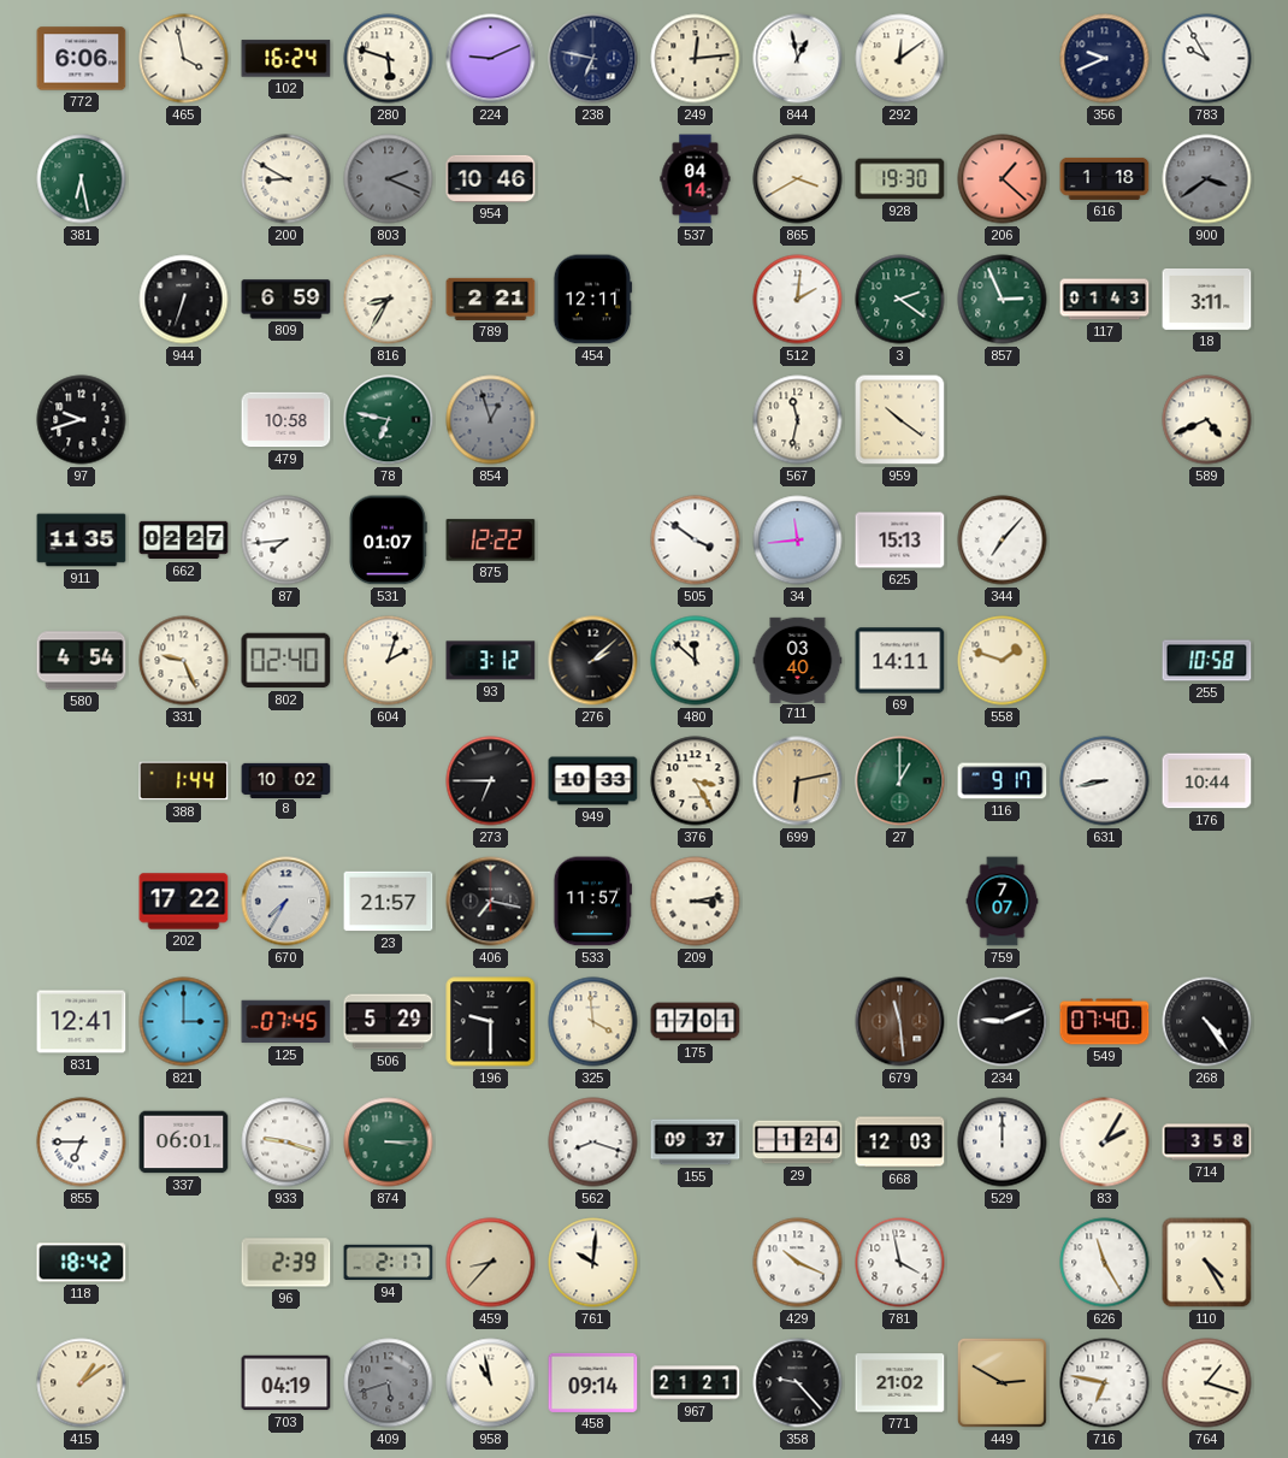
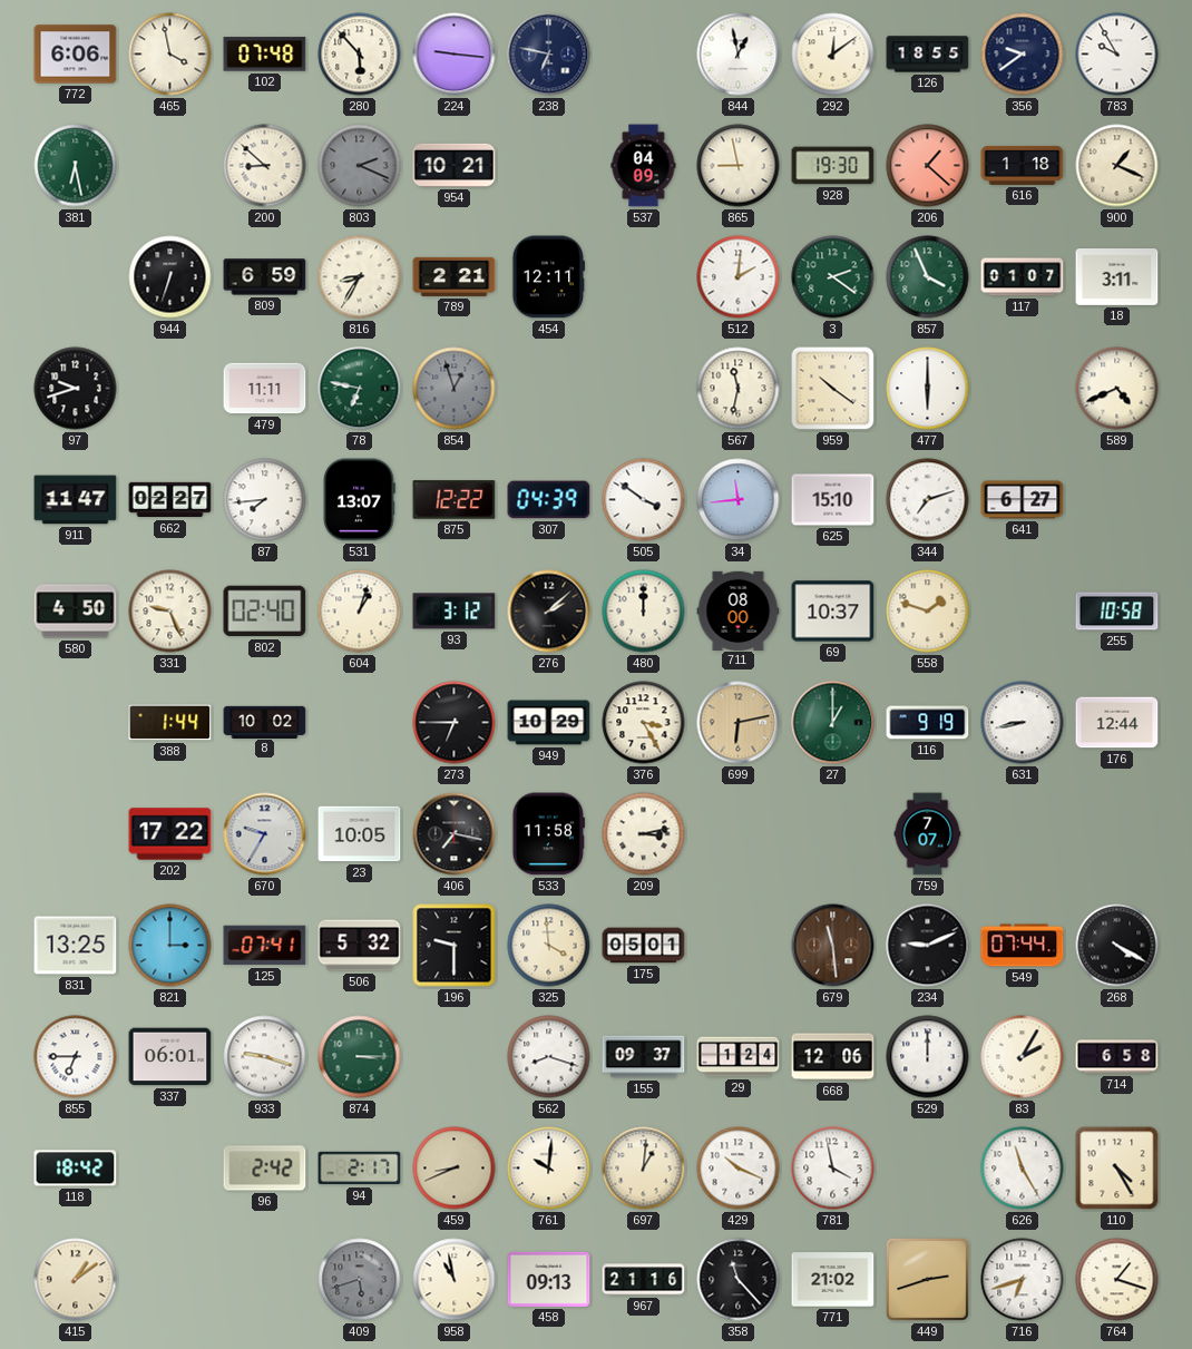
102: 16:24 -> 07:48 (265, 55)
280: 5:48 -> 5:53 (360, 55)
224: 9:11 -> 9:16 (455, 55)
249: 12:14 -> none (696, 59)
126: none -> 18:55 (928, 55)
356: 9:41 -> 9:39 (1023, 55)
200: 8:50 -> 8:52 (265, 166)
954: 10:46 -> 10:21 (455, 165)
537: 04:14 -> 04:09 (644, 166)
865: 3:40 -> 8:58 (739, 166)
900: 3:39 -> 1:19 (1117, 166)
900 dial: grey -> cream (1117, 166)
857: 2:56 -> 3:56 (928, 277)
117: 01:43 -> 01:07 (1023, 277)
479: 10:58 -> 11:11 (265, 389)
477: none -> 6:00 (928, 389)
911: 11:35 -> 11:47 (76, 500)
531: 01:07 -> 13:07 (359, 500)
307: none -> 04:39 (549, 500)
625: 15:13 -> 15:10 (833, 500)
344: 7:07 -> 7:12 (928, 500)
641: none -> 6:27 (1023, 500)
580: 4:54 -> 4:50 (76, 612)
604: 2:03 -> 1:03 (360, 612)
480: 11:52 -> 12:00 (644, 612)
711: 03:40 -> 08:00 (739, 610)
69: 14:11 -> 10:37 (833, 612)
949: 10:33 -> 10:29 (549, 723)
116: 9:17 -> 9:19 (928, 723)
176: 10:44 -> 12:44 (1117, 723)
670: 7:35 -> 9:35 (265, 834)
23: 21:57 -> 10:05 (360, 834)
533: 11:57 -> 11:58 (548, 834)
831: 12:41 -> 13:25 (76, 946)
125: 07:45 -> 07:41 (265, 946)
506: 5:29 -> 5:32 (360, 946)
175: 17:01 -> 05:01 (644, 946)
549: 07:40 -> 07:44 (1023, 946)
268: 4:24 -> 4:20 (1117, 946)
668: 12:03 -> 12:06 (833, 1057)
714: 3:58 -> 6:58 (1117, 1057)
96: 2:39 -> 2:42 (265, 1169)
459: 8:37 -> 8:41 (455, 1169)
697: none -> 1:01 (644, 1169)
703: 04:19 -> none (286, 1383)
458: 09:14 -> 09:13 (549, 1279)
967: 21:21 -> 21:16 (644, 1280)
358: 9:23 -> 11:23 (739, 1280)
449: 2:50 -> 2:42 (927, 1279)
716: 6:47 -> 6:42 (1023, 1280)
